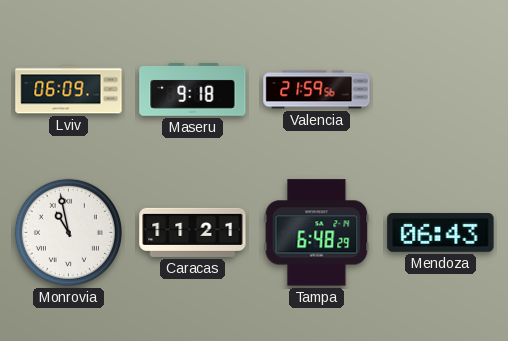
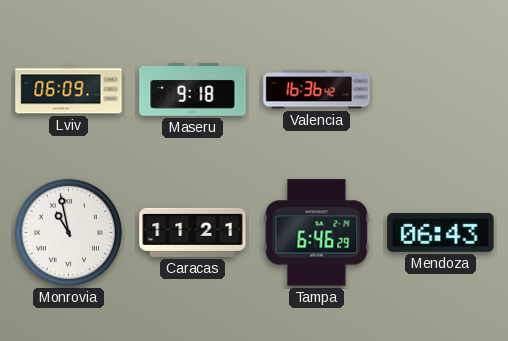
Valencia: 21:59 -> 16:36 (317, 90)
Tampa: 6:48 -> 6:46 (317, 233)
